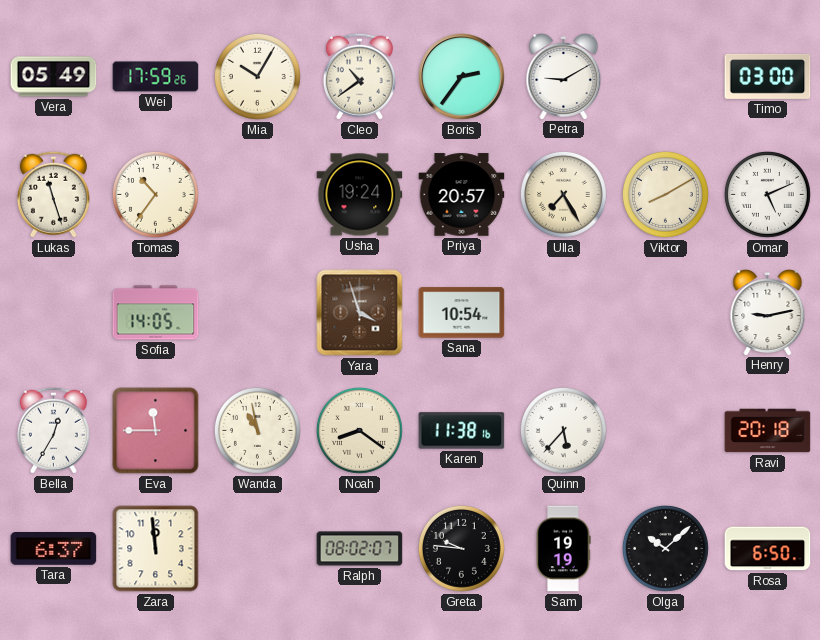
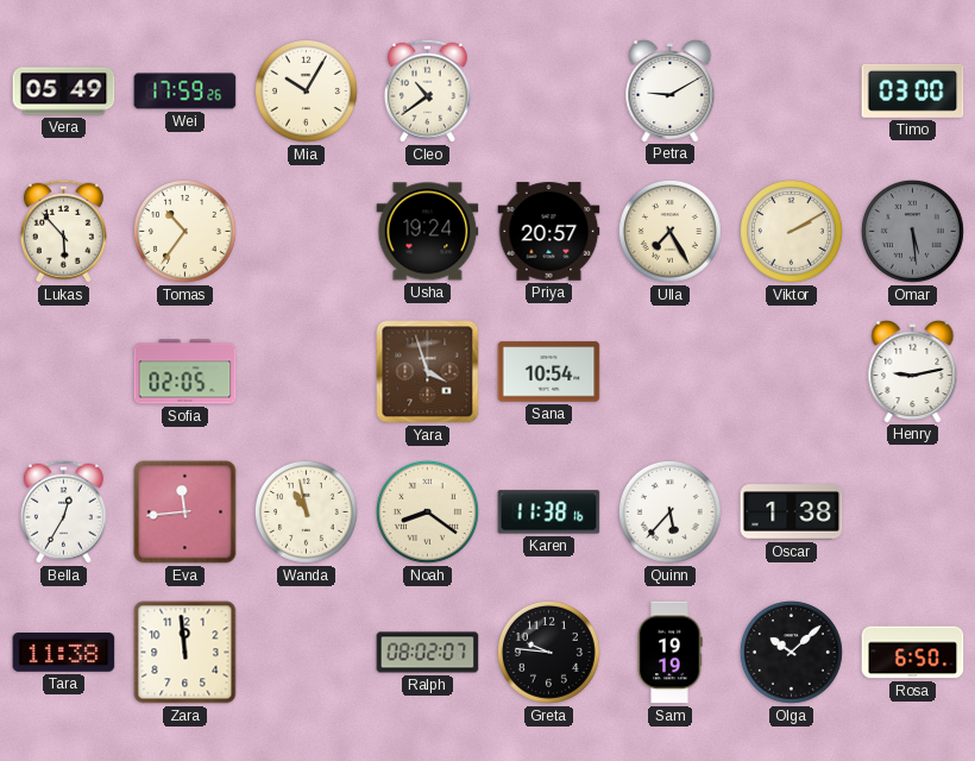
Boris: 2:36 -> none (462, 77)
Lukas: 11:27 -> 5:53 (63, 231)
Viktor: 8:10 -> 2:10 (791, 231)
Omar: 5:11 -> 5:29 (912, 231)
Omar dial: white -> grey (912, 231)
Sofia: 14:05 -> 02:05 (185, 372)
Eva: 11:45 -> 11:44 (185, 512)
Oscar: none -> 1:38 (792, 512)
Ravi: 20:18 -> none (768, 431)
Tara: 6:37 -> 11:38 (64, 653)
